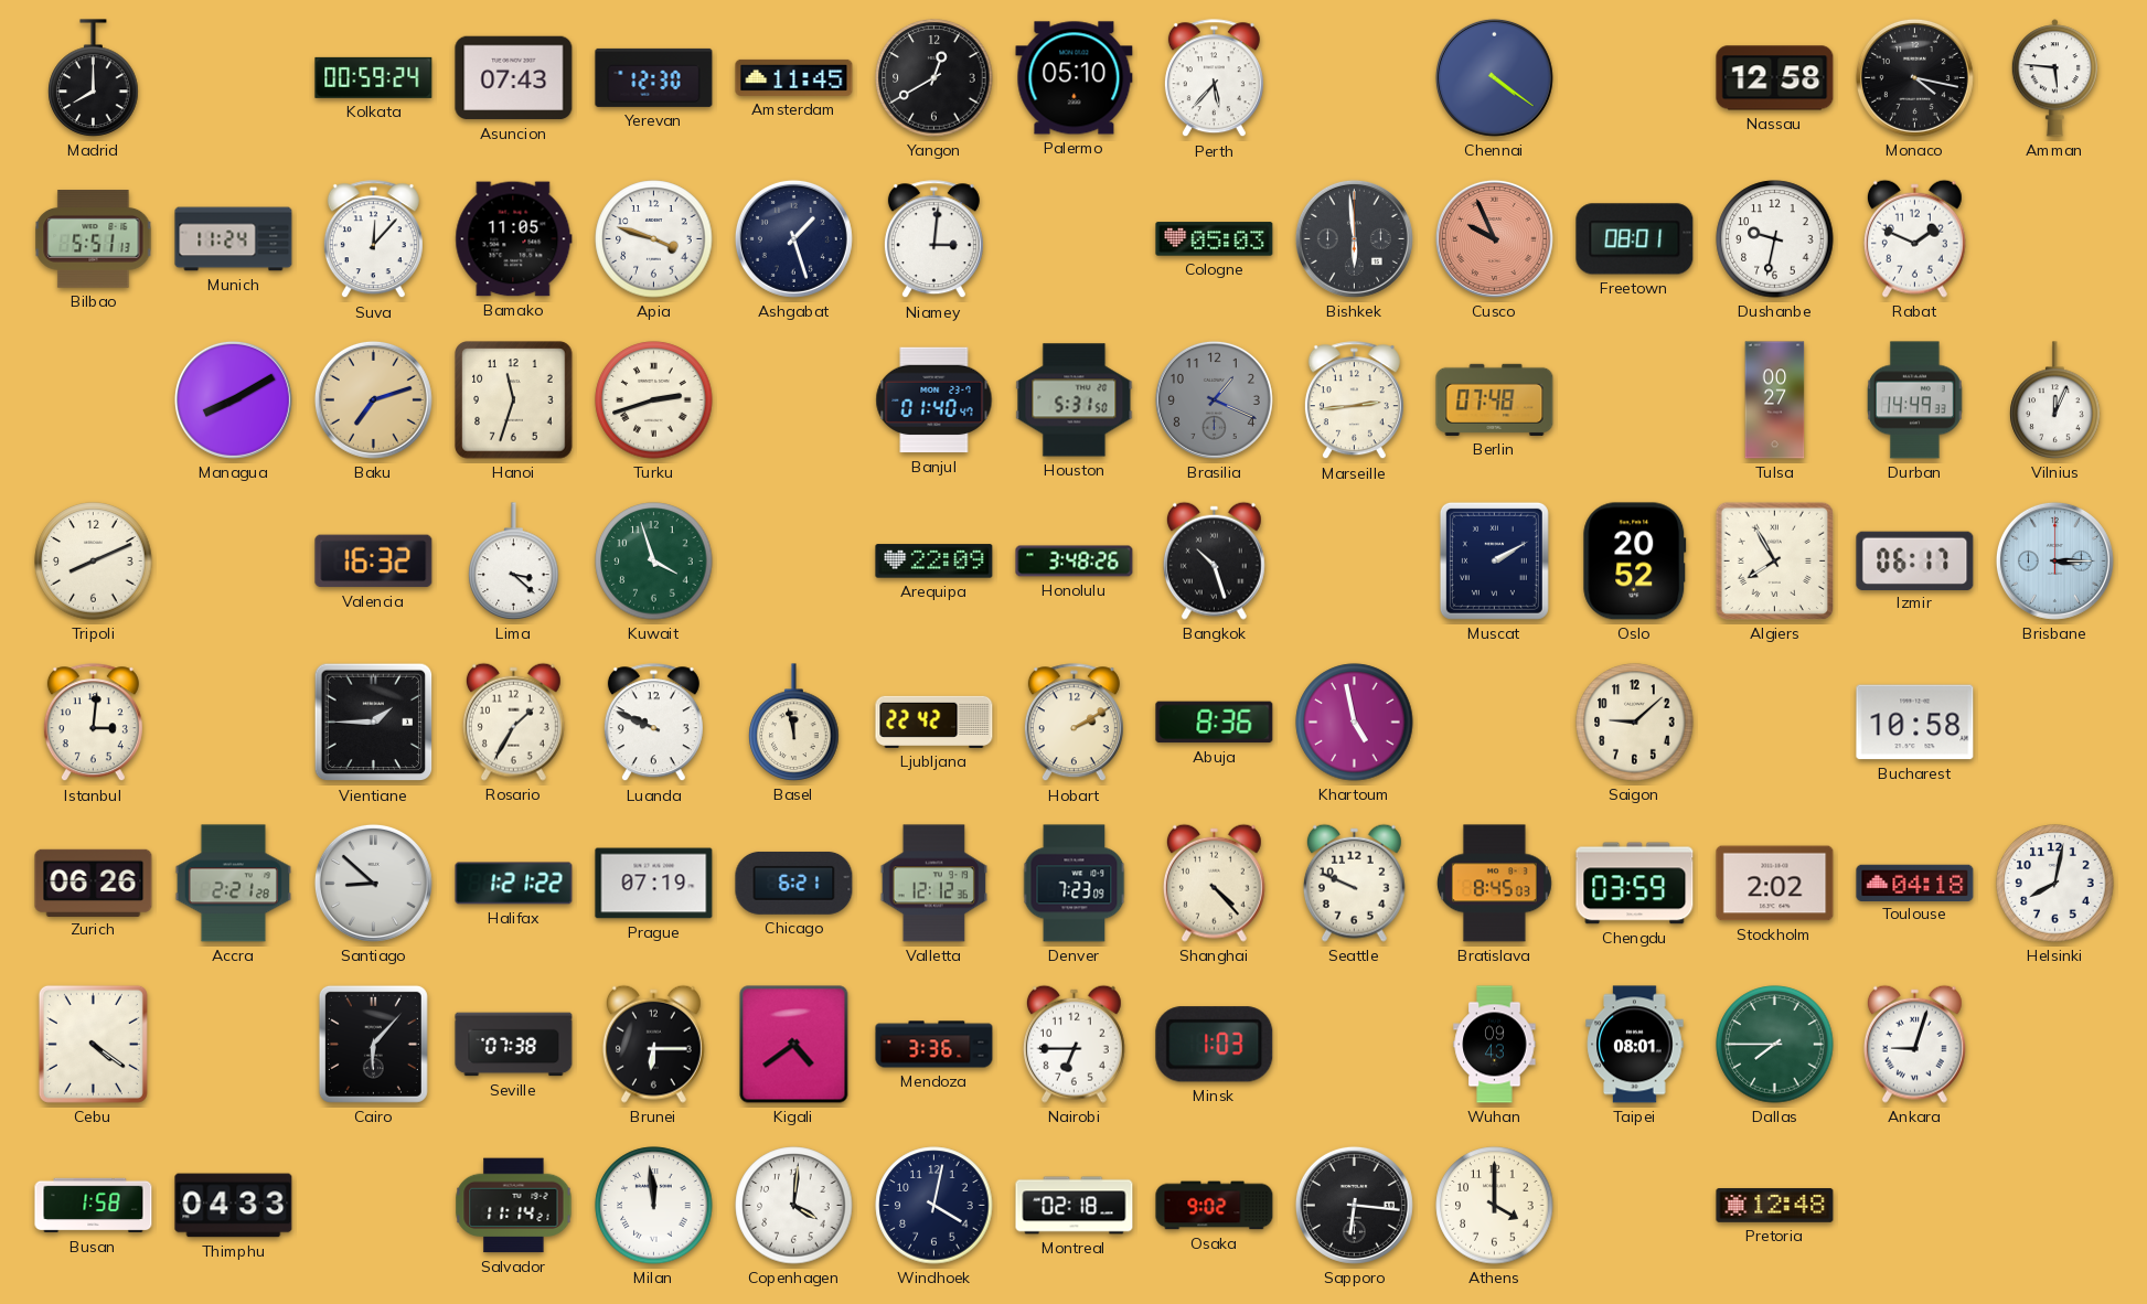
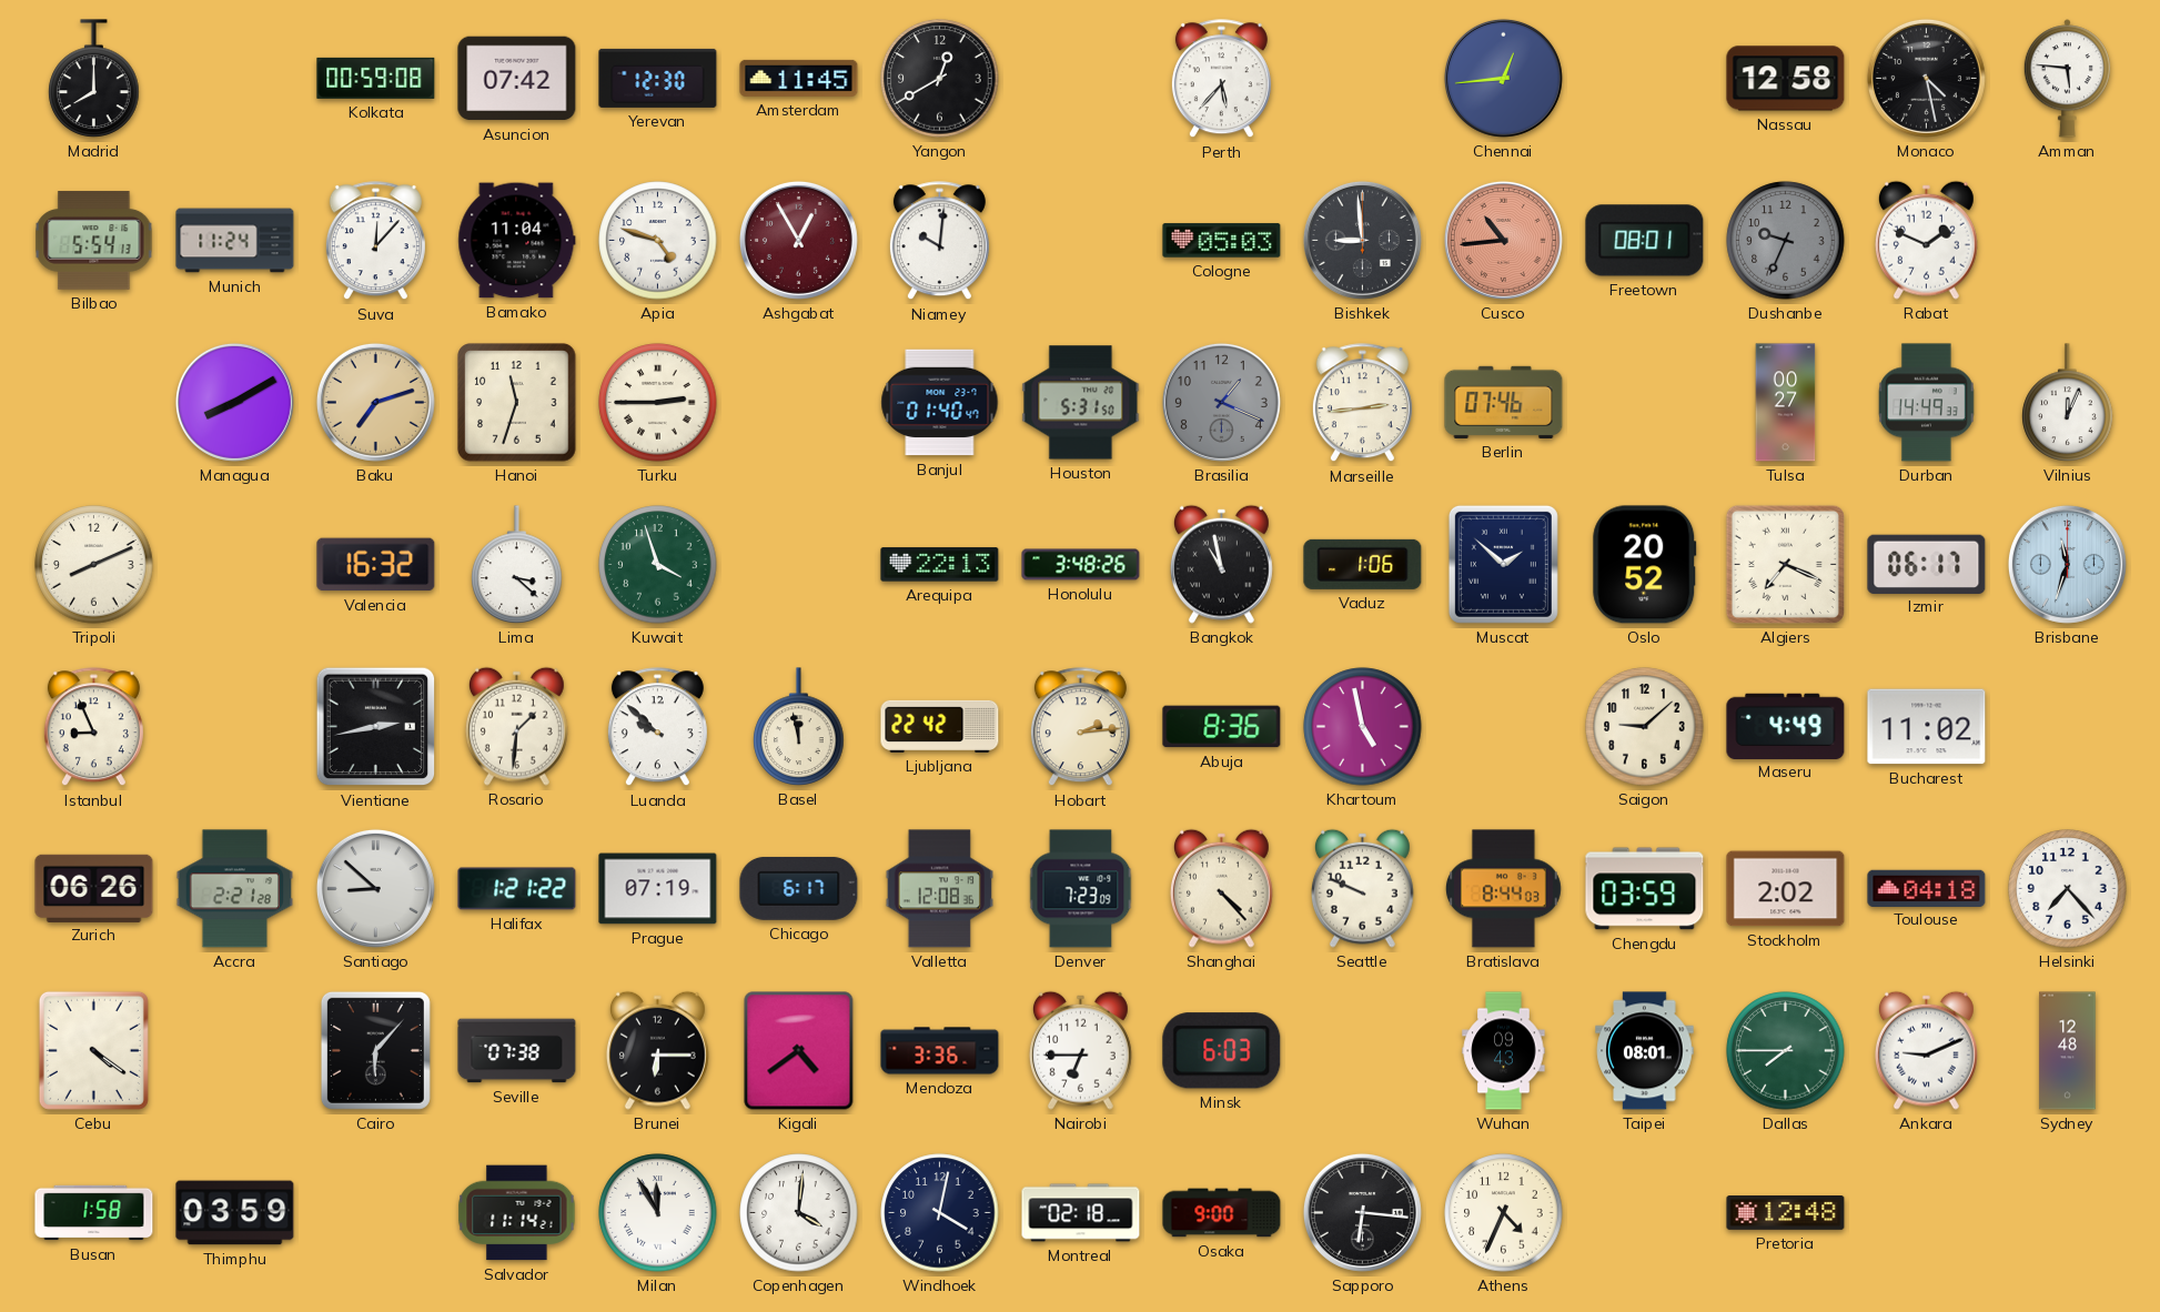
Kolkata: 00:59:24 -> 00:59:08 (376, 78)
Asuncion: 07:43 -> 07:42 (517, 79)
Palermo: 05:10 -> none (1075, 78)
Chennai: 4:21 -> 12:44 (1503, 78)
Monaco: 4:17 -> 4:28 (1926, 78)
Bilbao: 5:51 -> 5:54 (94, 241)
Bamako: 11:05 -> 11:04 (517, 241)
Apia: 3:48 -> 4:48 (658, 241)
Ashgabat: 1:27 -> 12:55 (798, 240)
Ashgabat dial: navy -> burgundy (798, 240)
Niamey: 3:01 -> 10:01 (939, 241)
Bishkek: 5:59 -> 8:59 (1362, 240)
Cusco: 9:56 -> 10:44 (1503, 240)
Dushanbe: 9:32 -> 9:34 (1786, 241)
Dushanbe dial: white -> grey (1786, 241)
Turku: 2:42 -> 2:45 (658, 403)
Berlin: 07:48 -> 07:46 (1504, 402)
Arequipa: 22:09 -> 22:13 (940, 565)
Bangkok: 10:27 -> 10:58 (1221, 564)
Vaduz: none -> 1:06 (1363, 564)
Muscat: 2:10 -> 1:52 (1503, 564)
Algiers: 7:55 -> 7:19 (1785, 564)
Brisbane: 3:15 -> 11:33 (2067, 564)
Istanbul: 3:01 -> 8:56 (93, 727)
Vientiane: 1:45 -> 2:43 (376, 727)
Rosario: 1:35 -> 1:31 (516, 726)
Luanda: 9:49 -> 9:52 (657, 727)
Hobart: 2:10 -> 2:14 (1080, 727)
Maseru: none -> 4:49 (1786, 726)
Bucharest: 10:58 -> 11:02 (1927, 727)
Chicago: 6:21 -> 6:17 (799, 888)
Valletta: 12:12 -> 12:08 (939, 889)
Bratislava: 8:45 -> 8:44 (1503, 889)
Helsinki: 8:02 -> 7:23 (2068, 889)
Minsk: 1:03 -> 6:03 (1222, 1051)
Ankara: 9:03 -> 9:11 (1926, 1050)
Sydney: none -> 12:48 (2068, 1051)
Thimphu: 04:33 -> 03:59 (235, 1213)
Milan: 11:59 -> 11:55 (658, 1213)
Osaka: 9:02 -> 9:00 (1222, 1213)
Athens: 4:00 -> 4:34 (1504, 1213)
